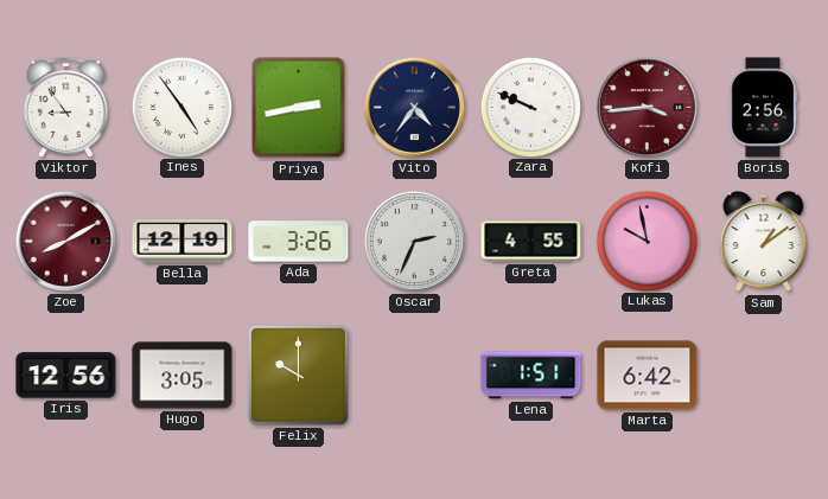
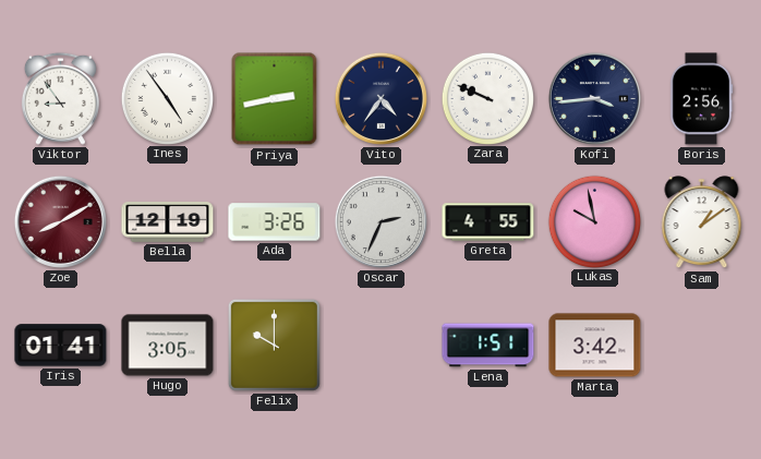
Kofi dial: burgundy -> navy (594, 98)
Iris: 12:56 -> 01:41 (61, 346)
Marta: 6:42 -> 3:42 (595, 346)
